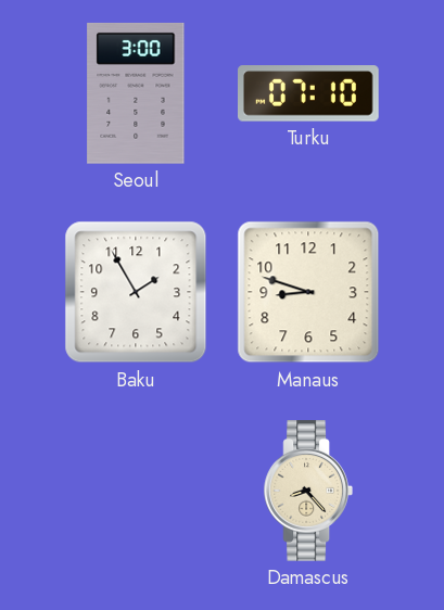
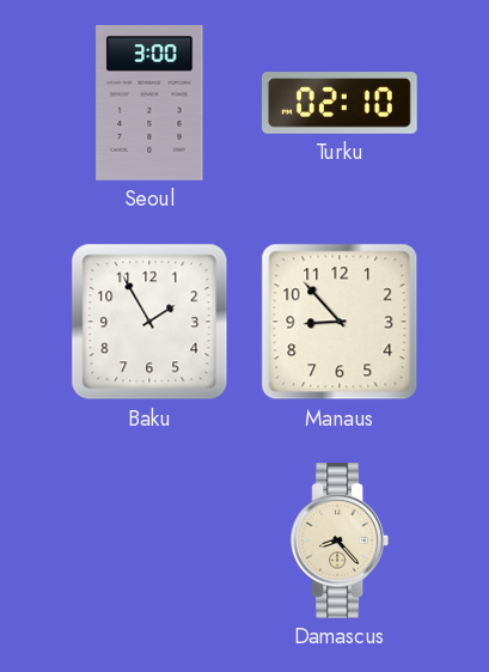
Turku: 07:10 -> 02:10 (341, 103)
Manaus: 8:48 -> 8:53 (340, 322)
